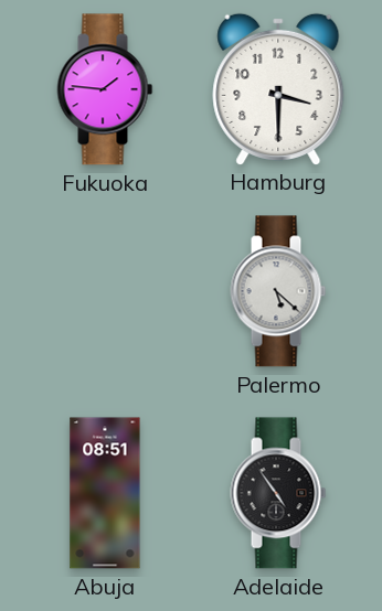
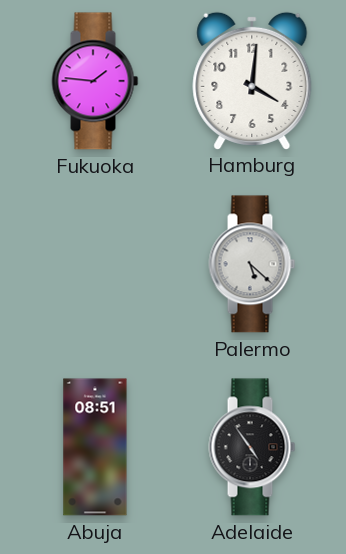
Hamburg: 3:30 -> 4:01 (252, 80)
